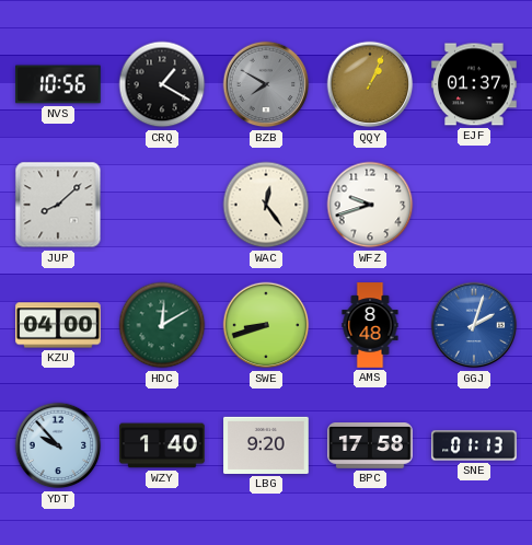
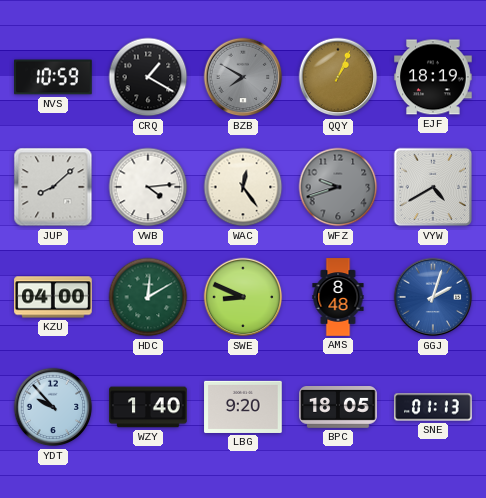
NVS: 10:56 -> 10:59 (53, 77)
EJF: 01:37 -> 18:19 (433, 77)
VWB: none -> 4:14 (148, 187)
WFZ dial: white -> grey (338, 187)
VYW: none -> 4:40 (433, 187)
SWE: 8:42 -> 8:49 (243, 297)
BPC: 17:58 -> 18:05 (338, 408)
